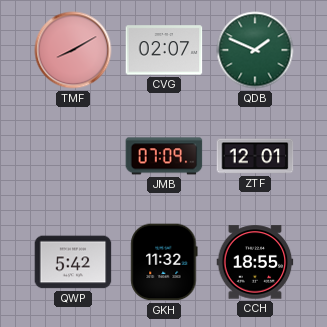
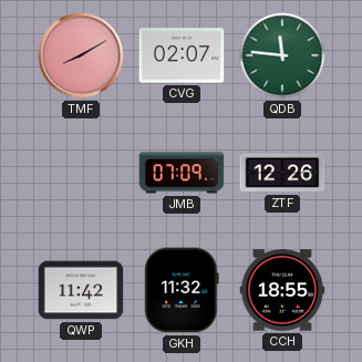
QDB: 1:49 -> 11:46 (282, 55)
ZTF: 12:01 -> 12:26 (282, 173)
QWP: 5:42 -> 11:42 (81, 290)
